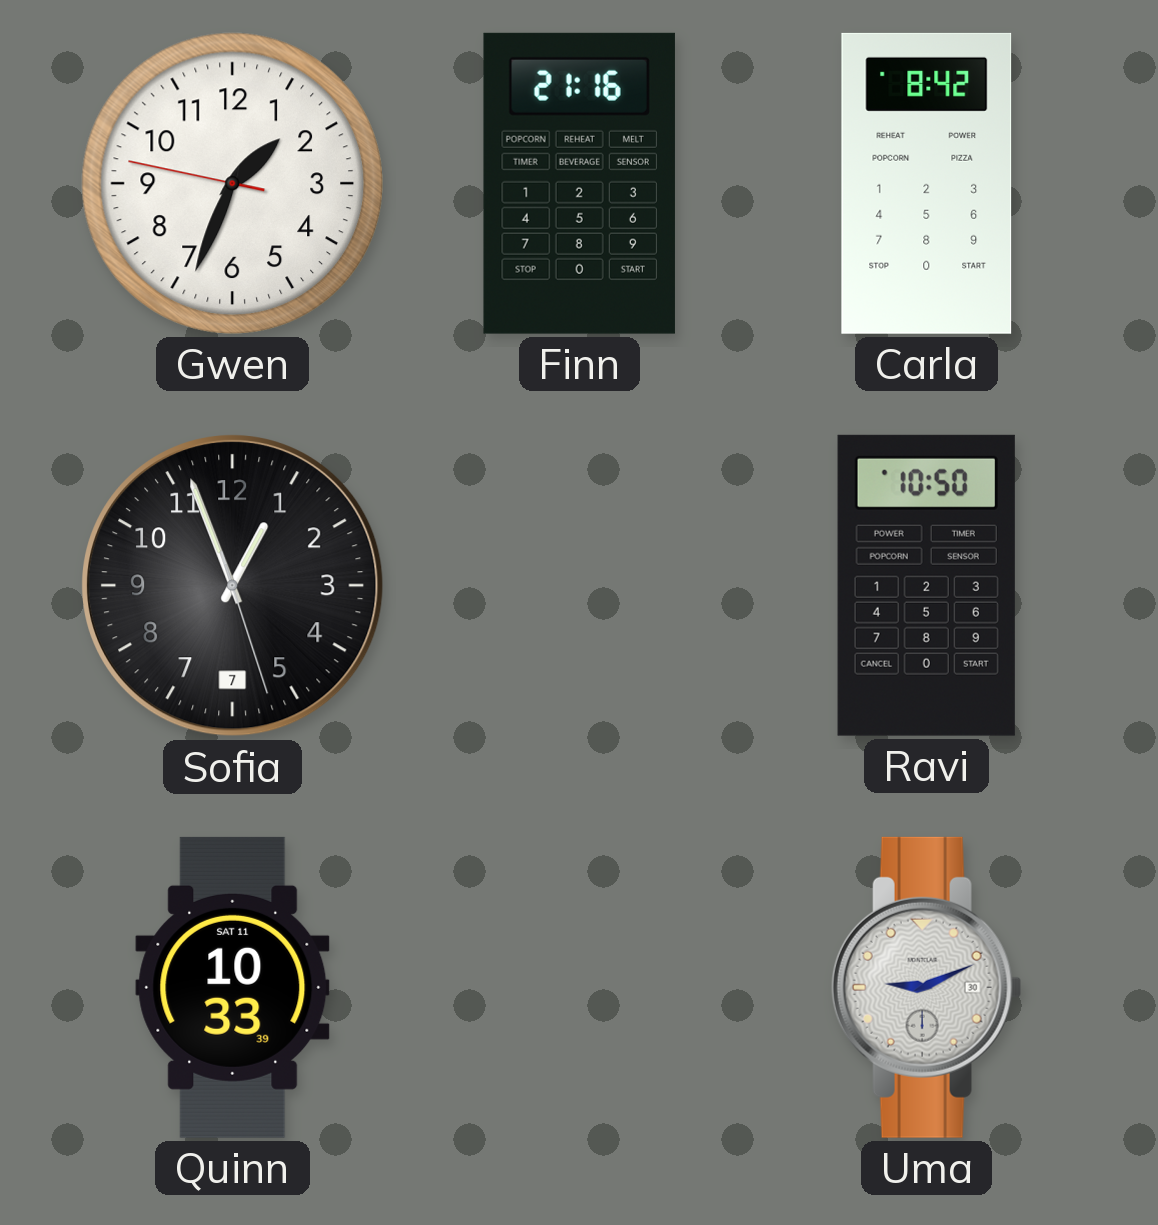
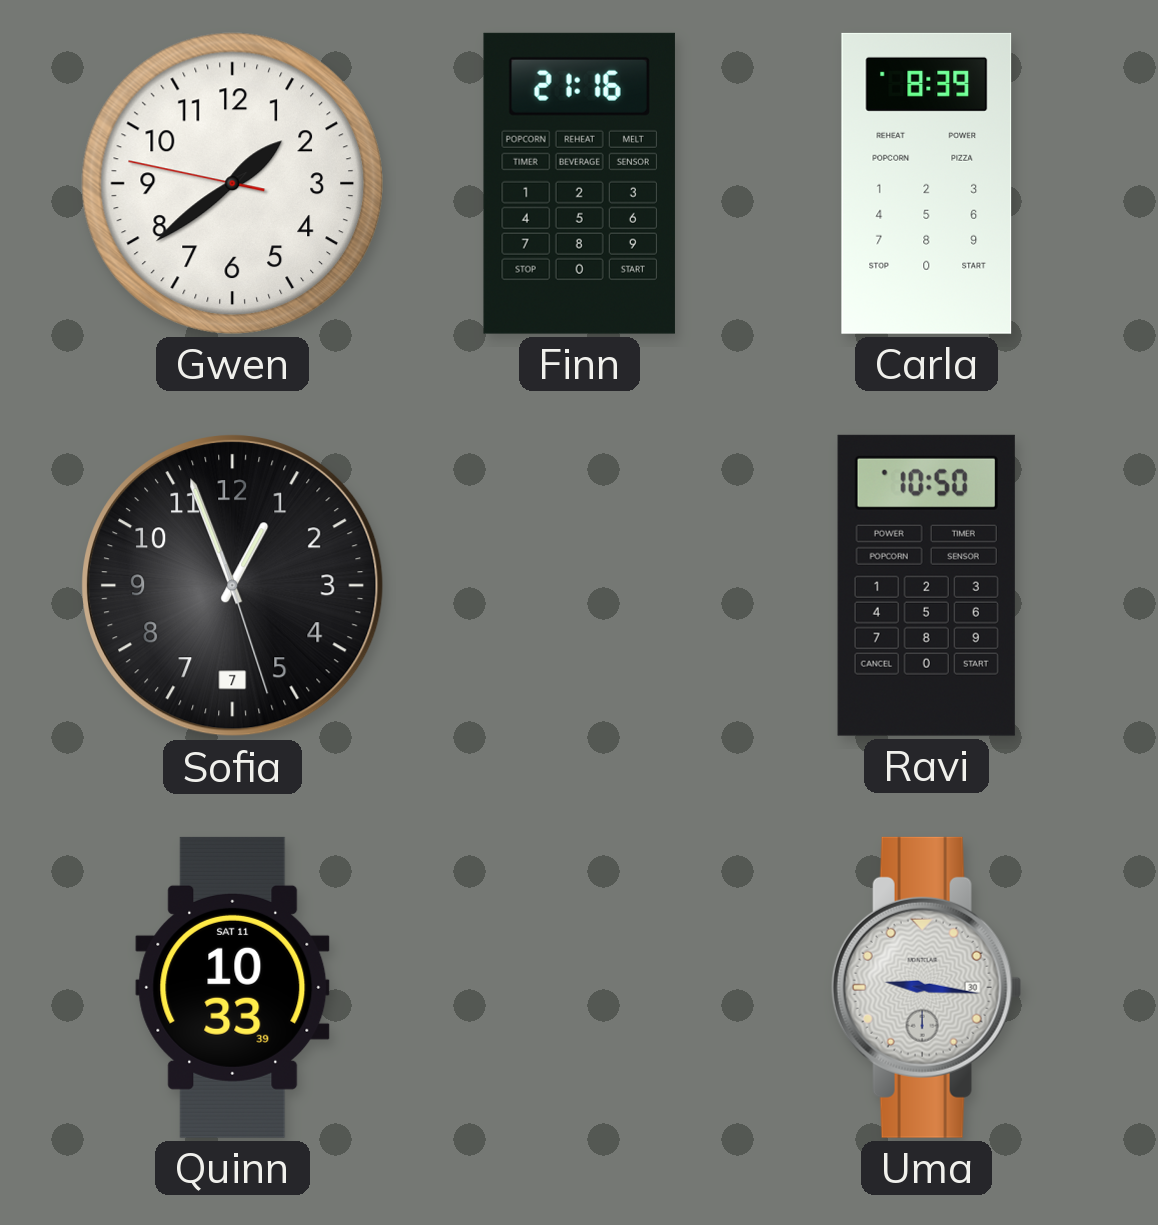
Gwen: 1:33 -> 1:38 (232, 183)
Carla: 8:42 -> 8:39 (927, 183)
Uma: 9:11 -> 9:16 (926, 987)
